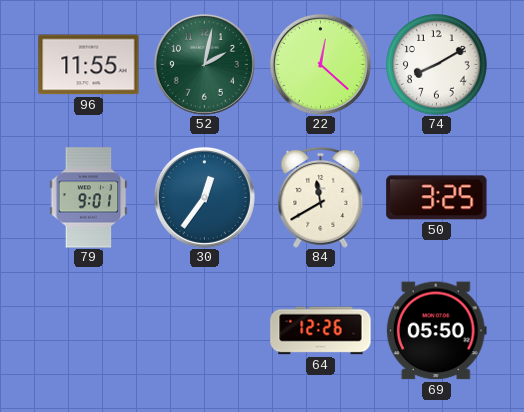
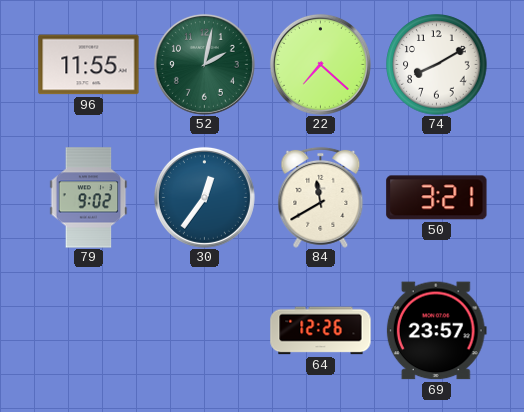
22: 12:22 -> 7:22 (320, 64)
79: 9:01 -> 9:02 (89, 198)
50: 3:25 -> 3:21 (437, 198)
69: 05:50 -> 23:57 (436, 331)
